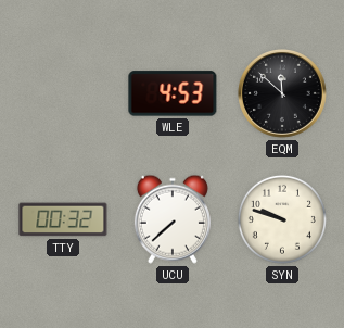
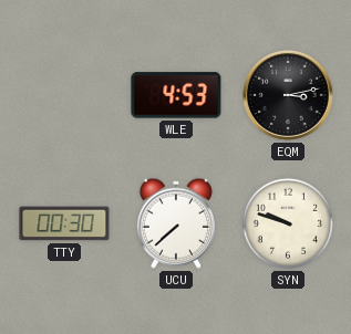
EQM: 11:52 -> 3:13 (288, 95)
TTY: 00:32 -> 00:30 (64, 223)
